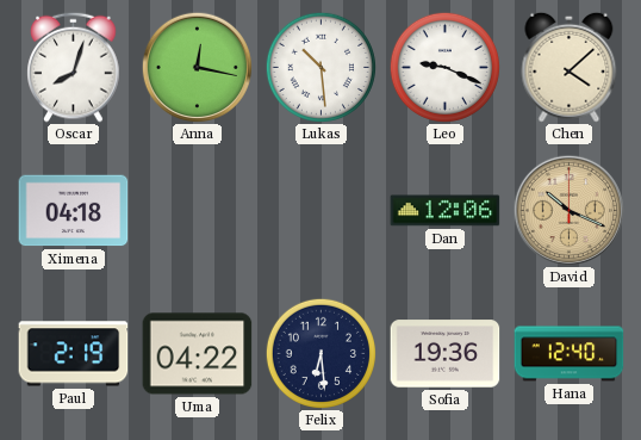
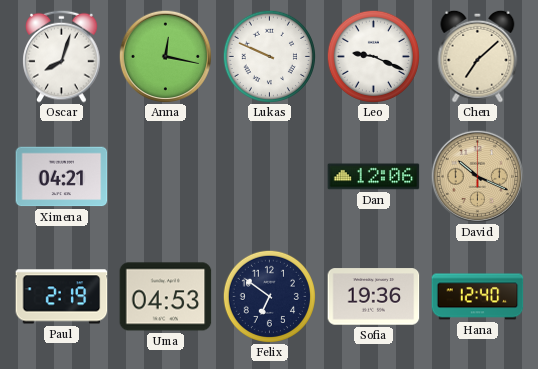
Lukas: 10:29 -> 9:49 (269, 56)
Chen: 4:08 -> 7:08 (478, 56)
Ximena: 04:18 -> 04:21 (62, 177)
Uma: 04:22 -> 04:53 (166, 297)
Felix: 6:29 -> 6:51 (269, 296)
